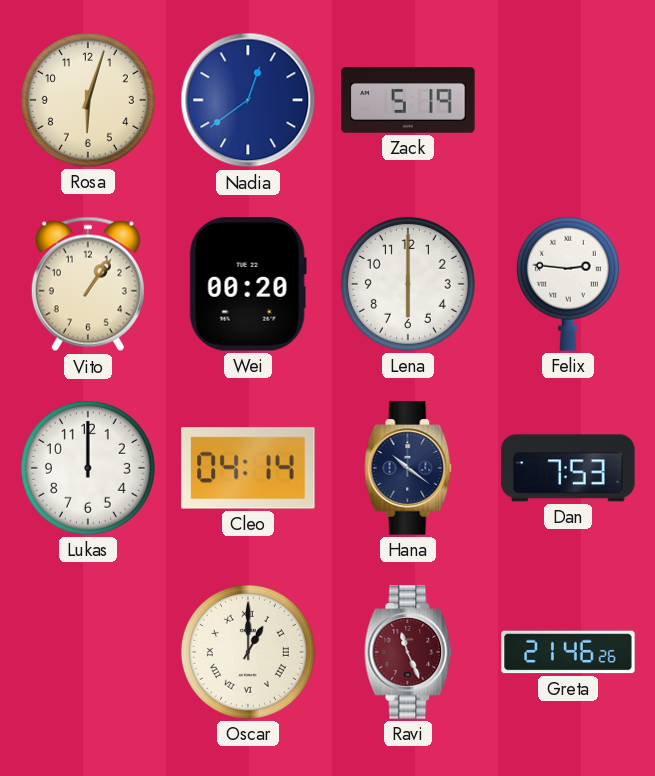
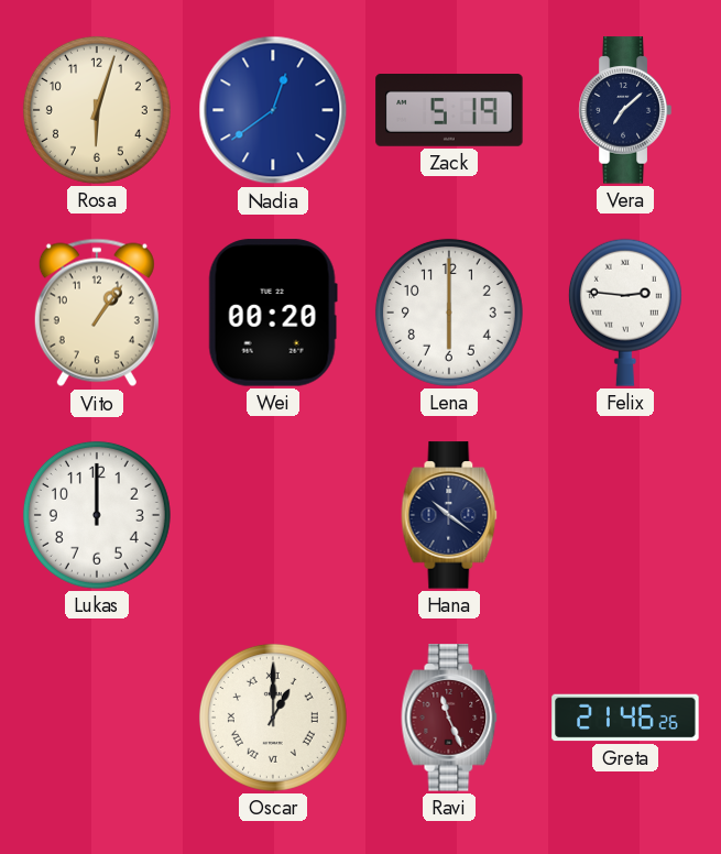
Vera: none -> 7:08 (625, 110)
Cleo: 04:14 -> none (248, 468)
Dan: 7:53 -> none (568, 468)
